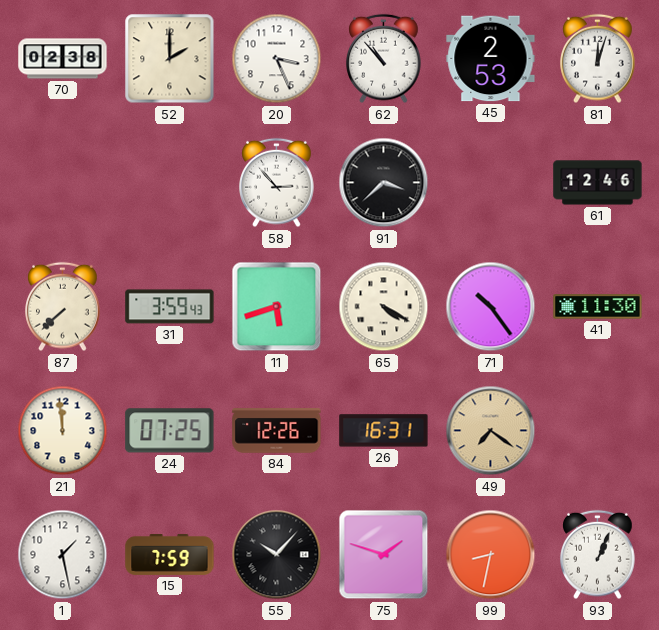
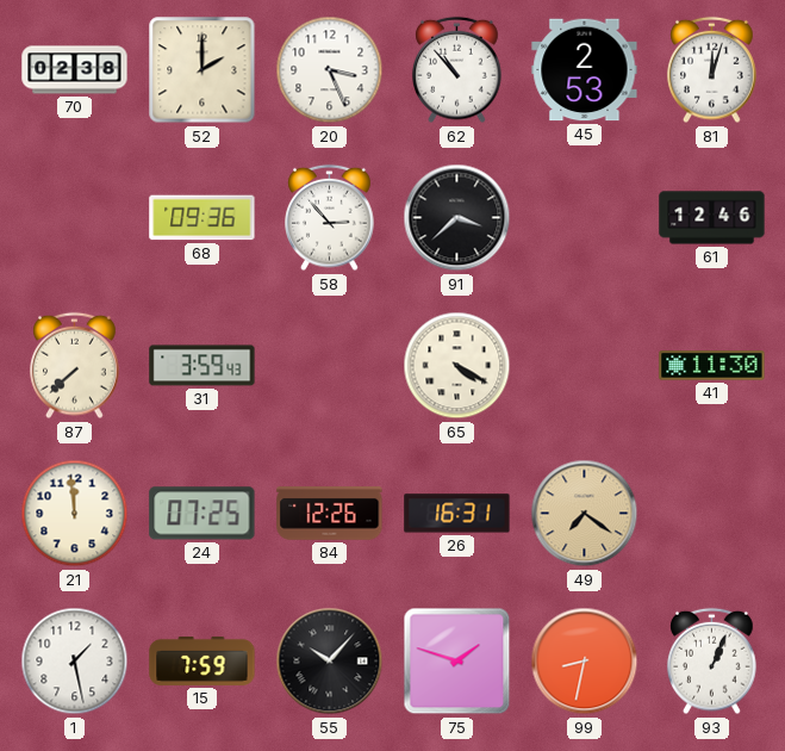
68: none -> 09:36 (203, 218)
11: 5:42 -> none (277, 307)
71: 10:24 -> none (491, 307)
